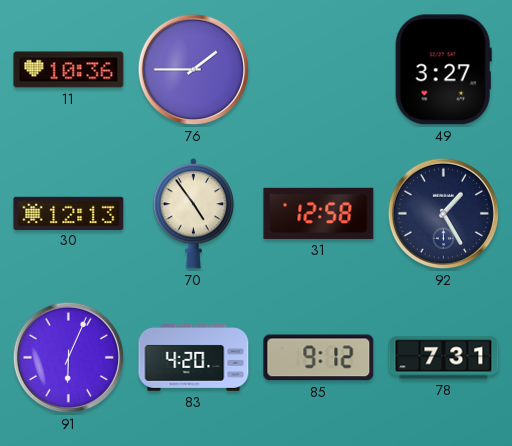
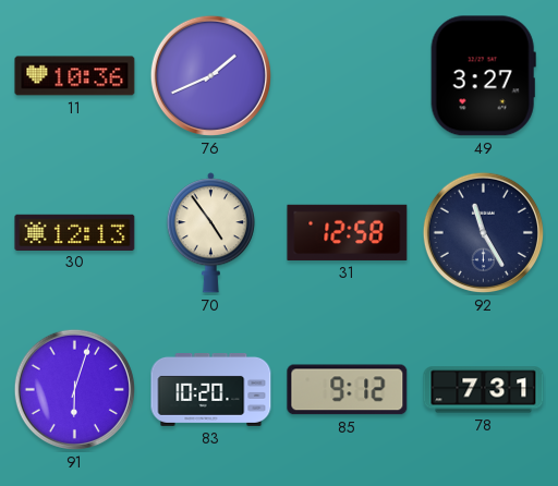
76: 1:45 -> 1:41 (210, 75)
92: 1:25 -> 11:25 (483, 232)
91: 6:04 -> 6:03 (74, 389)
83: 4:20 -> 10:20 (211, 390)
